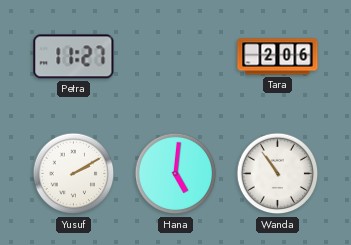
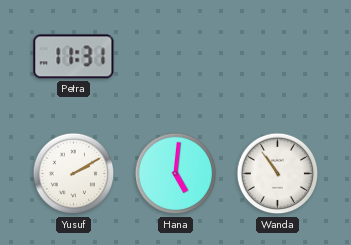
Petra: 11:27 -> 11:31 (74, 57)
Tara: 2:06 -> none (278, 57)
